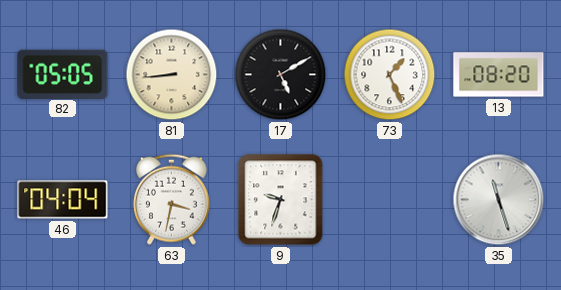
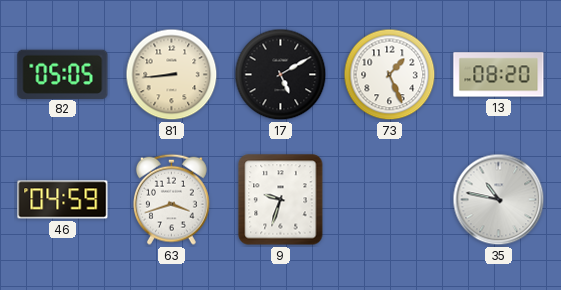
46: 04:04 -> 04:59 (63, 200)
63: 3:32 -> 3:42 (171, 199)
35: 11:27 -> 10:47 (499, 200)
